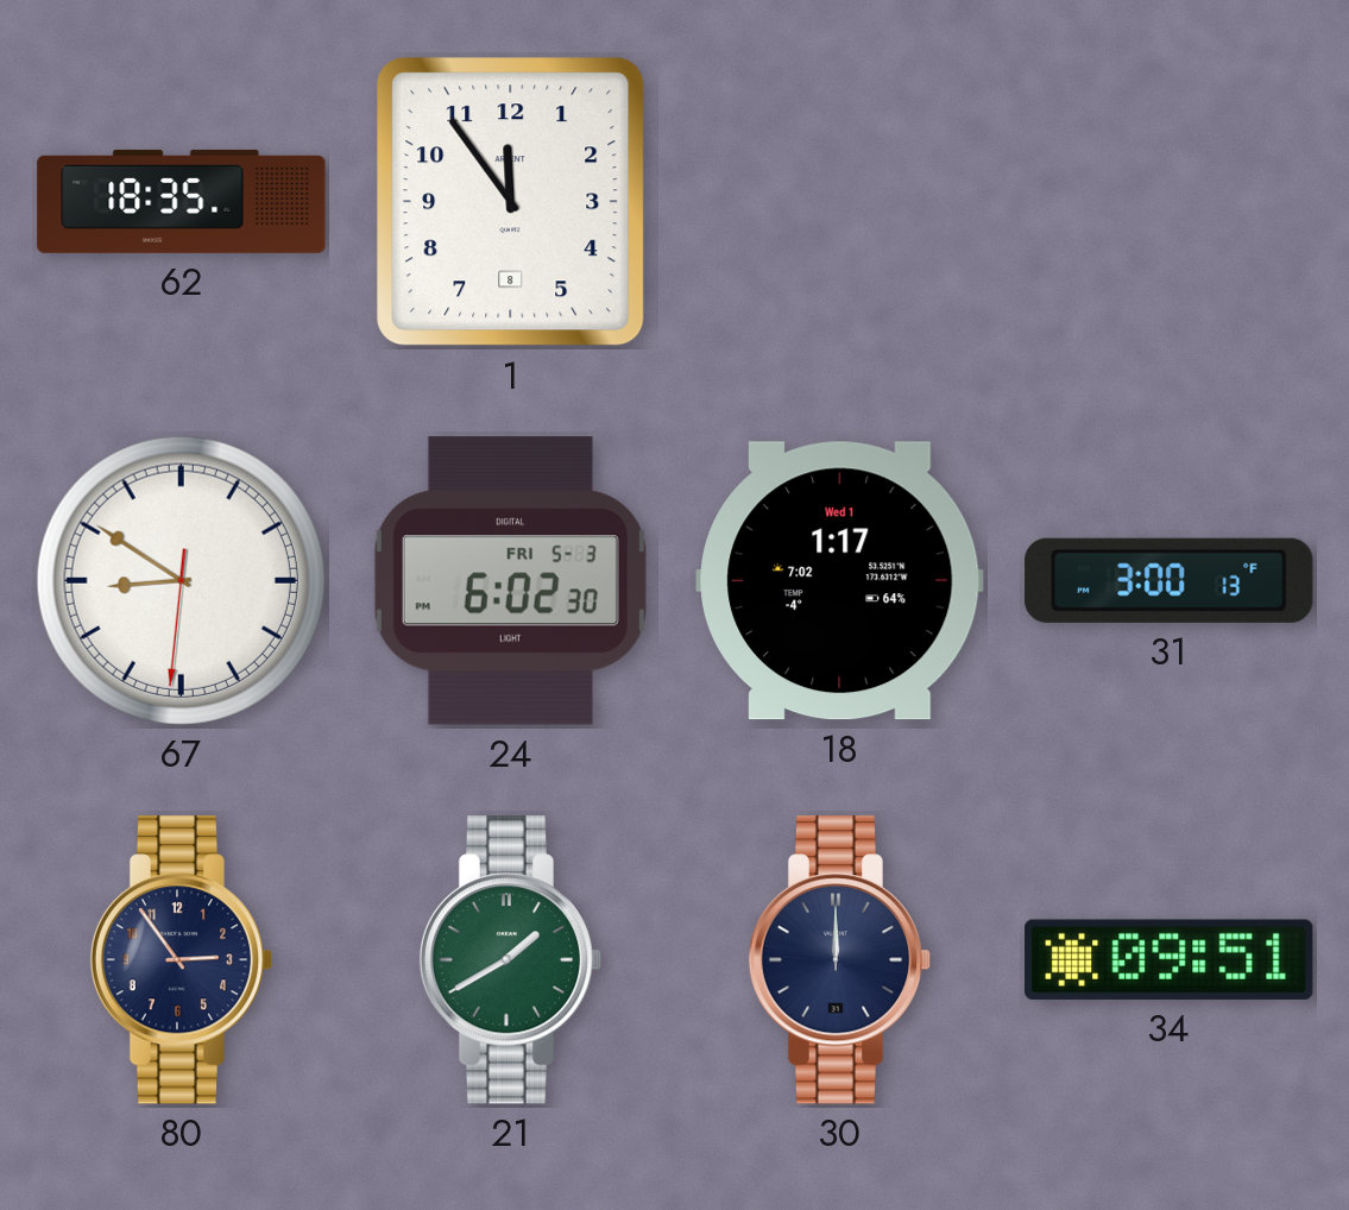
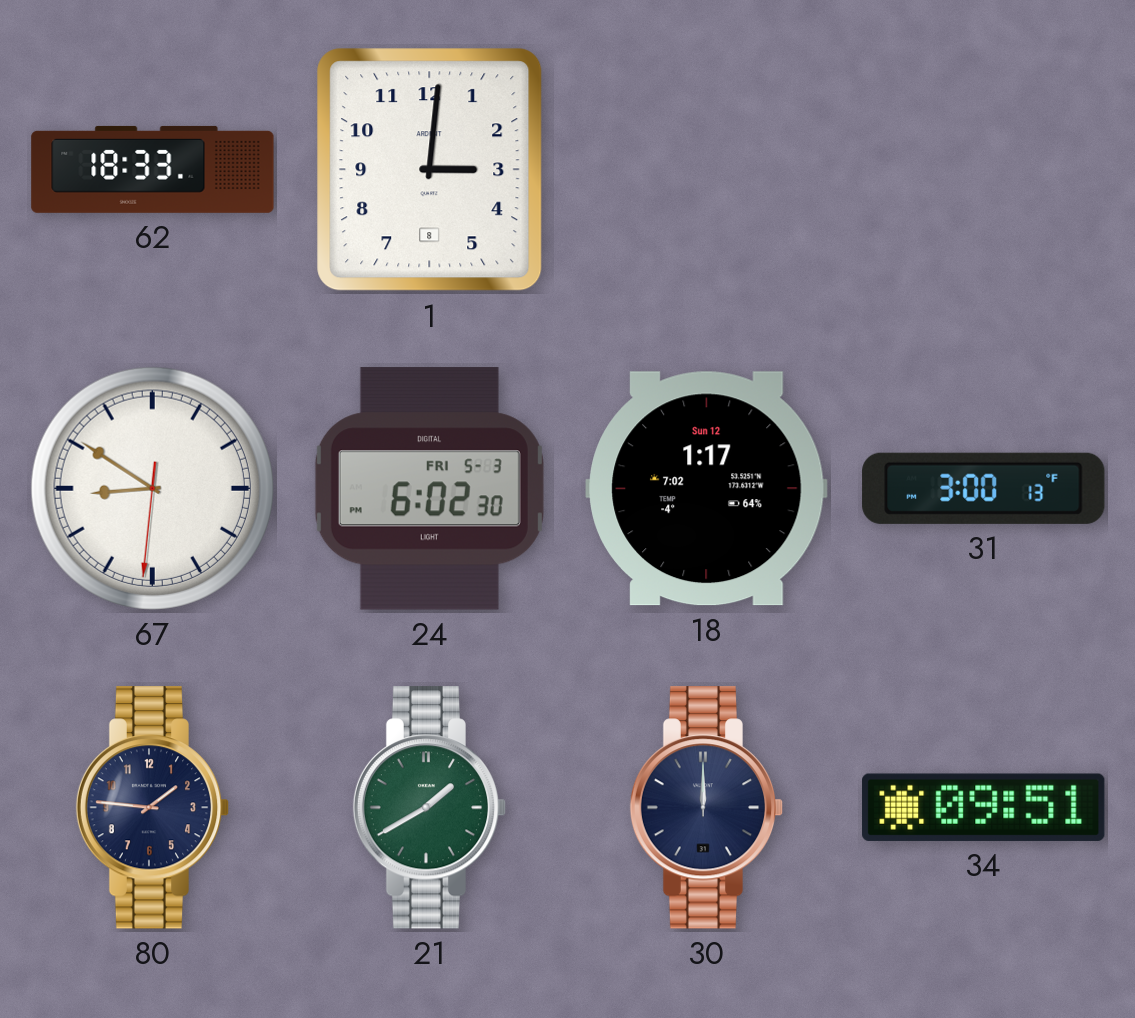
62: 18:35 -> 18:33 (153, 169)
1: 11:54 -> 3:01 (430, 170)
18 date: Wed 1 -> Sun 12 (707, 489)
80: 2:54 -> 1:46 (153, 808)
